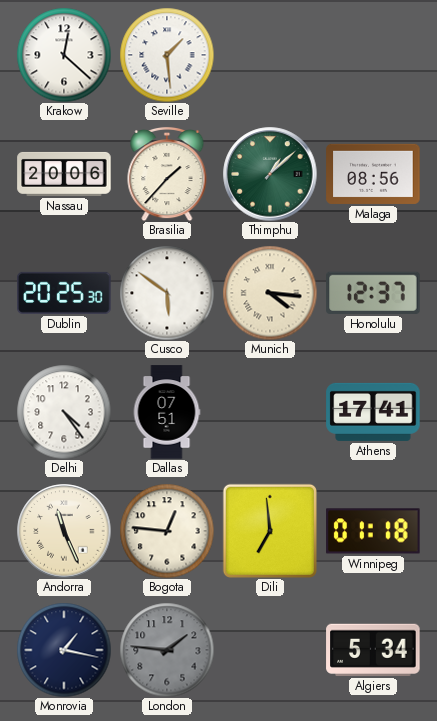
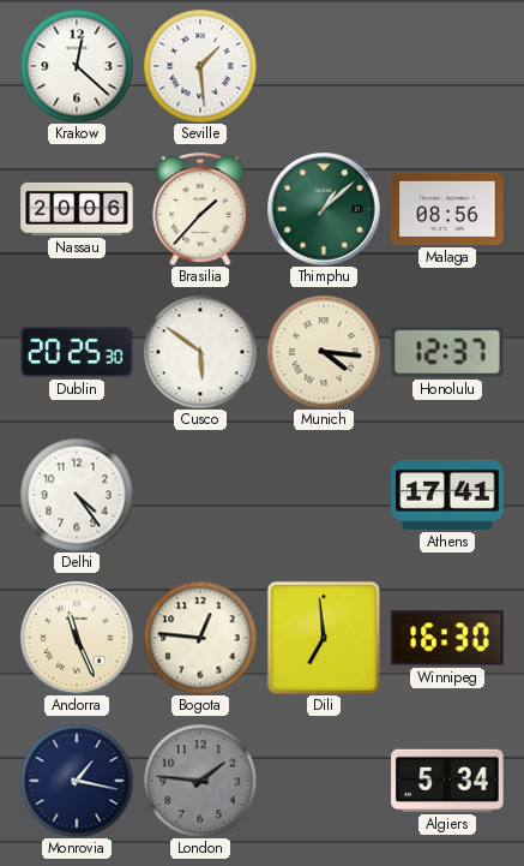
Dallas: 07:51 -> none (167, 412)
Winnipeg: 01:18 -> 16:30 (447, 638)
